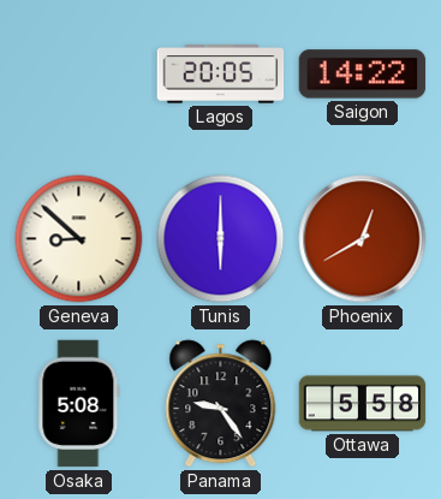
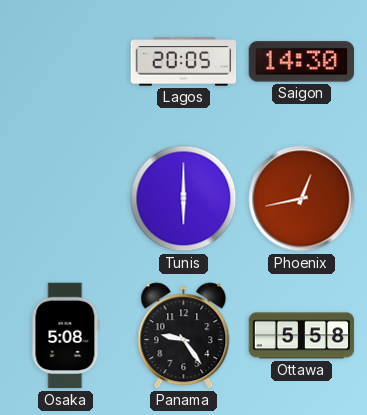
Saigon: 14:22 -> 14:30 (302, 62)
Geneva: 8:52 -> none (79, 239)
Phoenix: 12:40 -> 12:43 (302, 199)
